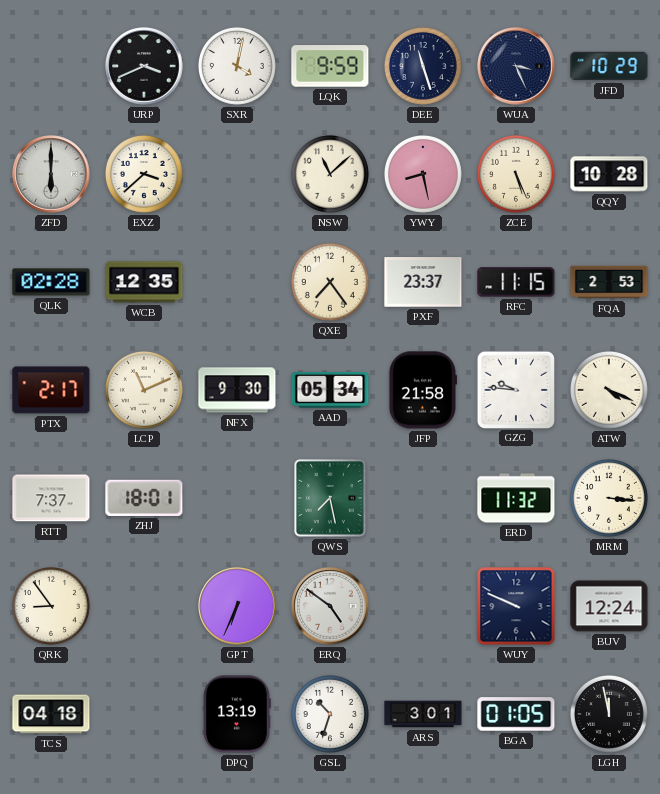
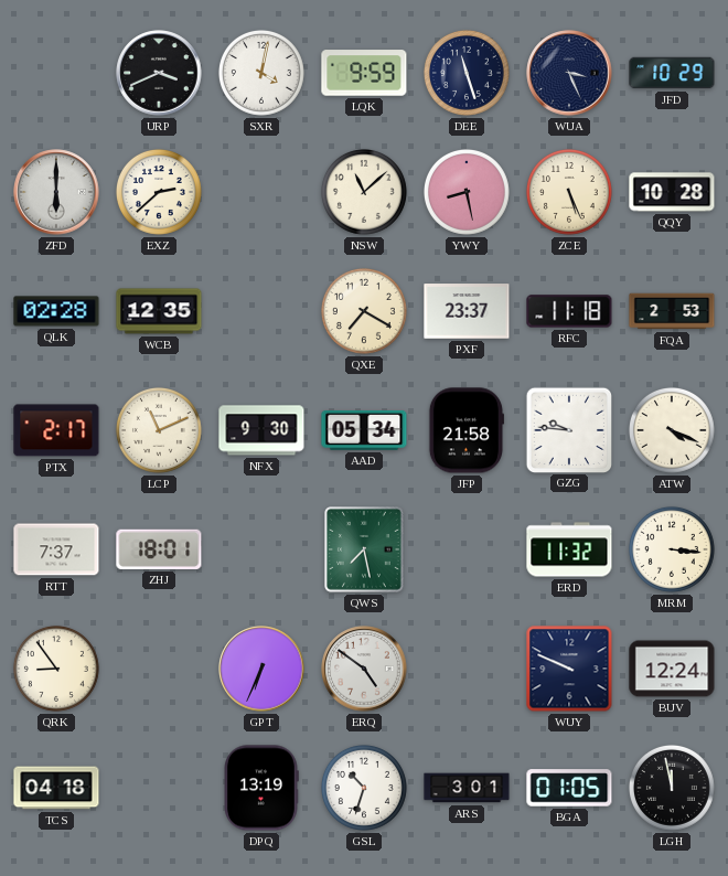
EXZ: 3:38 -> 2:38 (159, 192)
QXE: 7:24 -> 7:20 (364, 311)
RFC: 11:15 -> 11:18 (569, 311)
